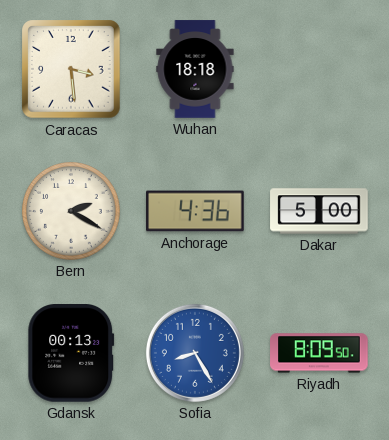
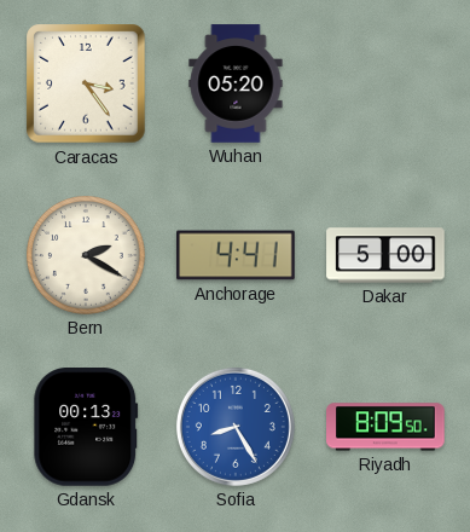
Caracas: 3:29 -> 3:24 (86, 83)
Wuhan: 18:18 -> 05:20 (236, 83)
Anchorage: 4:36 -> 4:41 (236, 255)
